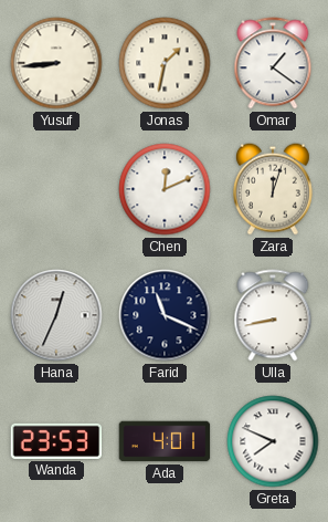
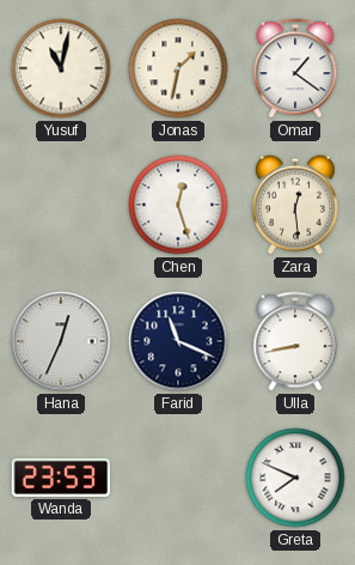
Yusuf: 8:44 -> 11:02 (61, 68)
Chen: 12:11 -> 12:27 (178, 205)
Zara: 12:03 -> 12:29 (295, 205)
Ada: 4:01 -> none (165, 441)
